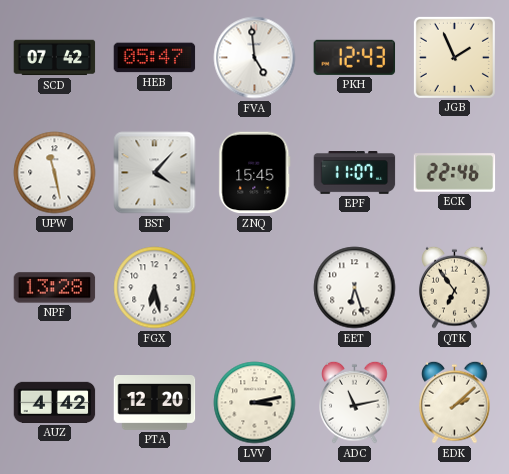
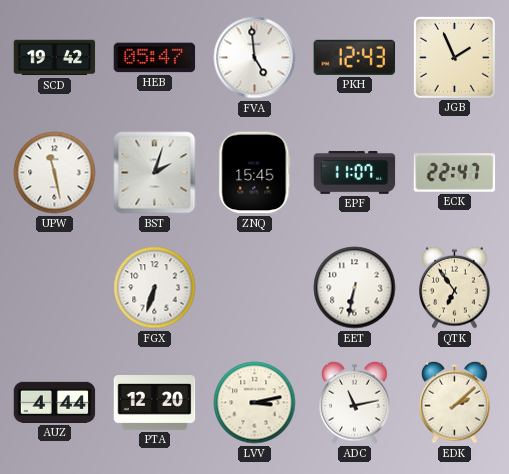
SCD: 07:42 -> 19:42 (55, 58)
BST: 4:07 -> 2:03 (155, 173)
ECK: 22:46 -> 22:47 (455, 173)
NPF: 13:28 -> none (55, 288)
FGX: 6:28 -> 6:33 (155, 288)
EET: 6:27 -> 6:32 (355, 288)
AUZ: 4:42 -> 4:44 (55, 402)
